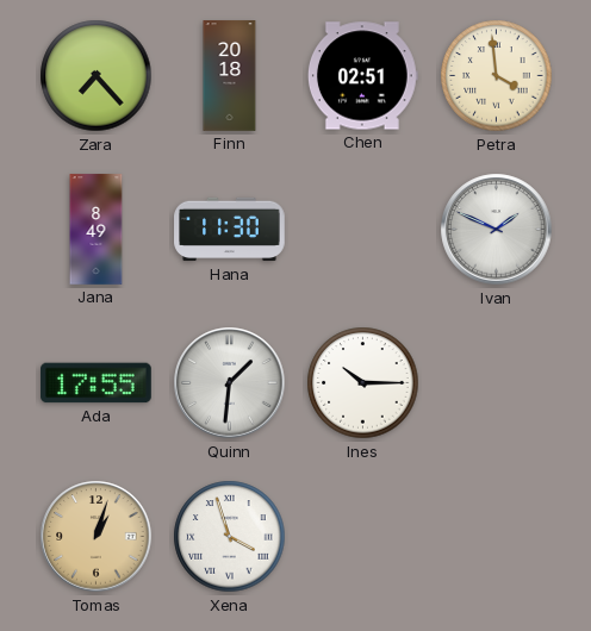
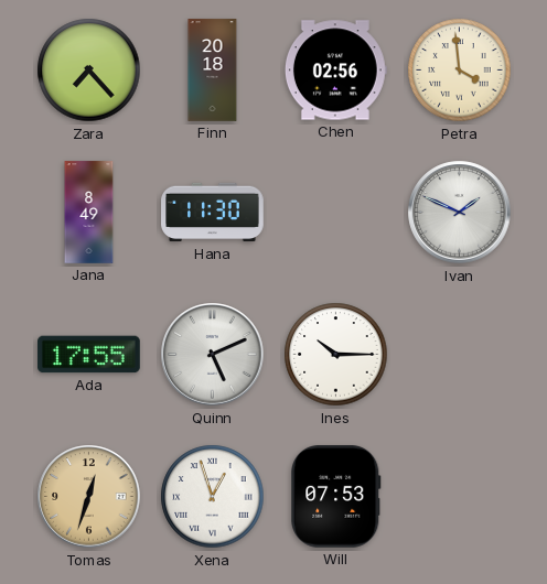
Chen: 02:51 -> 02:56 (335, 71)
Quinn: 1:31 -> 5:11 (213, 355)
Tomas: 1:03 -> 12:33 (89, 497)
Xena: 3:57 -> 12:57 (213, 497)
Will: none -> 07:53 (336, 497)
